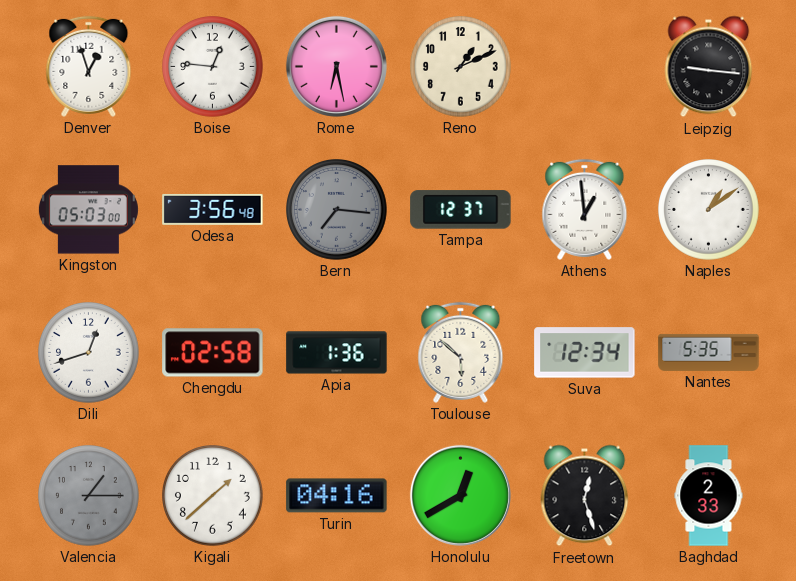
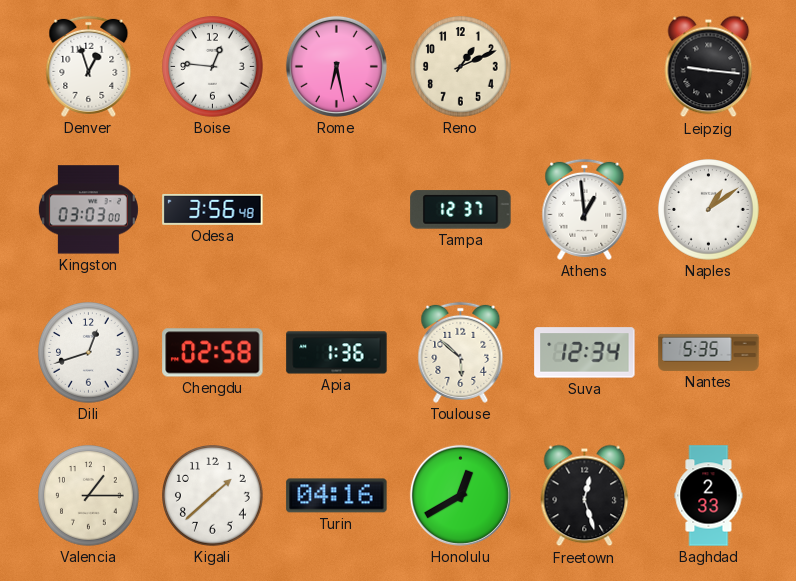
Kingston: 05:03 -> 03:03 (88, 210)
Bern: 7:16 -> none (337, 210)
Valencia dial: grey -> cream (89, 496)
